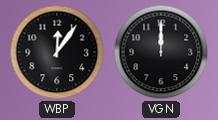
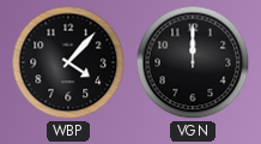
WBP: 12:06 -> 4:07 (68, 62)
